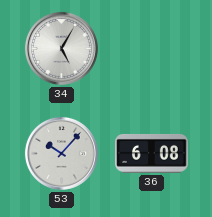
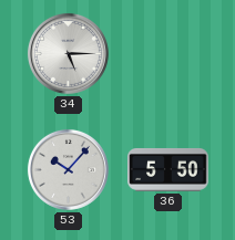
34: 5:05 -> 5:15 (68, 53)
36: 6:08 -> 5:50 (168, 169)
